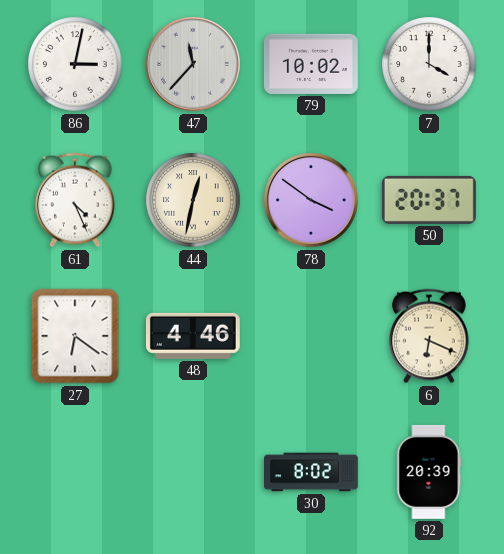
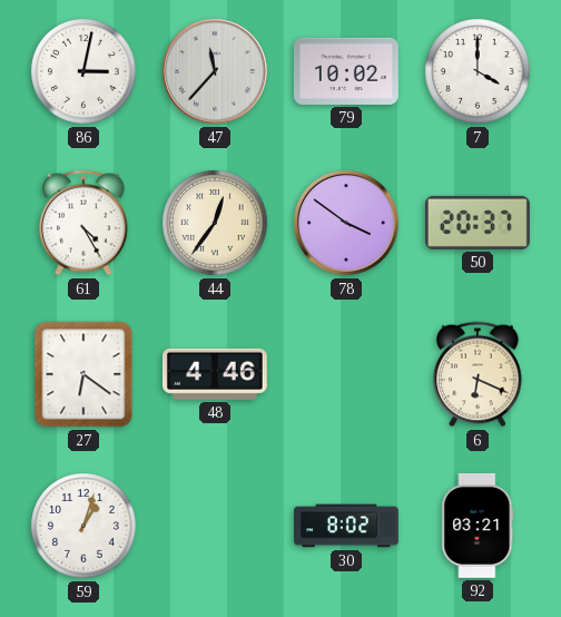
61: 4:26 -> 4:25 (83, 223)
44: 12:32 -> 12:36 (215, 223)
59: none -> 1:03 (83, 526)
92: 20:39 -> 03:21 (478, 526)
